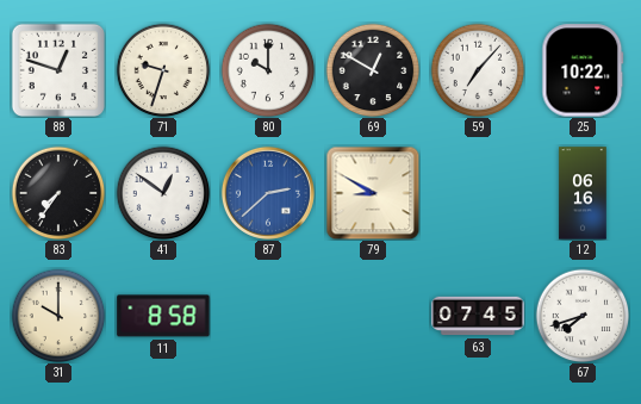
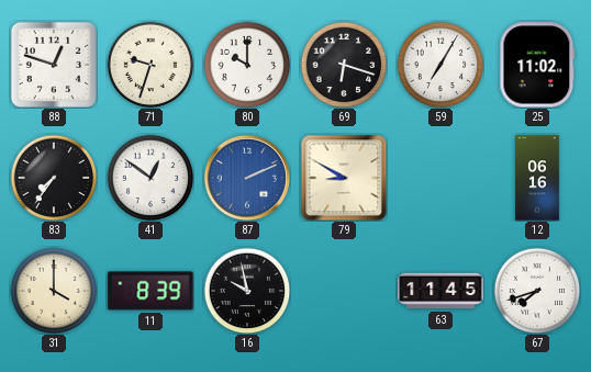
69: 12:50 -> 6:18 (344, 65)
59: 7:07 -> 7:05 (441, 65)
25: 10:22 -> 11:02 (537, 65)
87: 2:38 -> 2:11 (247, 178)
31: 10:00 -> 4:00 (54, 291)
11: 8:58 -> 8:39 (150, 291)
16: none -> 9:58 (247, 291)
63: 07:45 -> 11:45 (441, 291)
